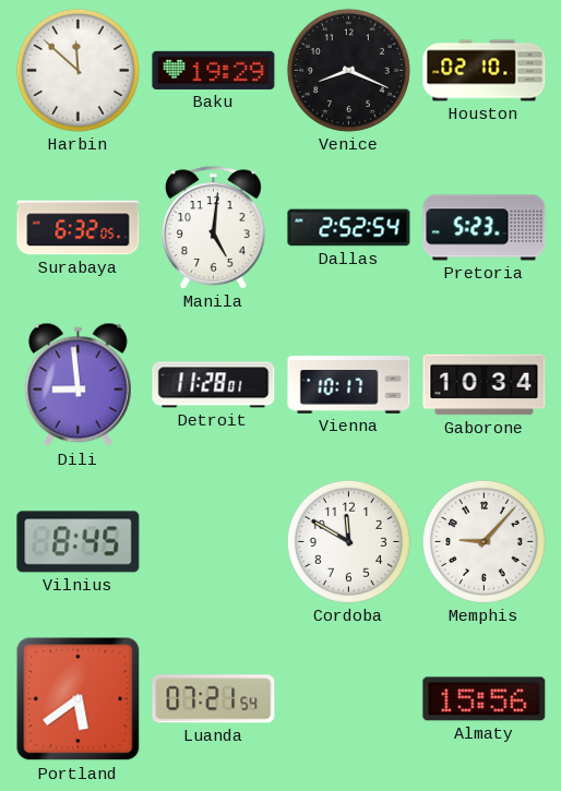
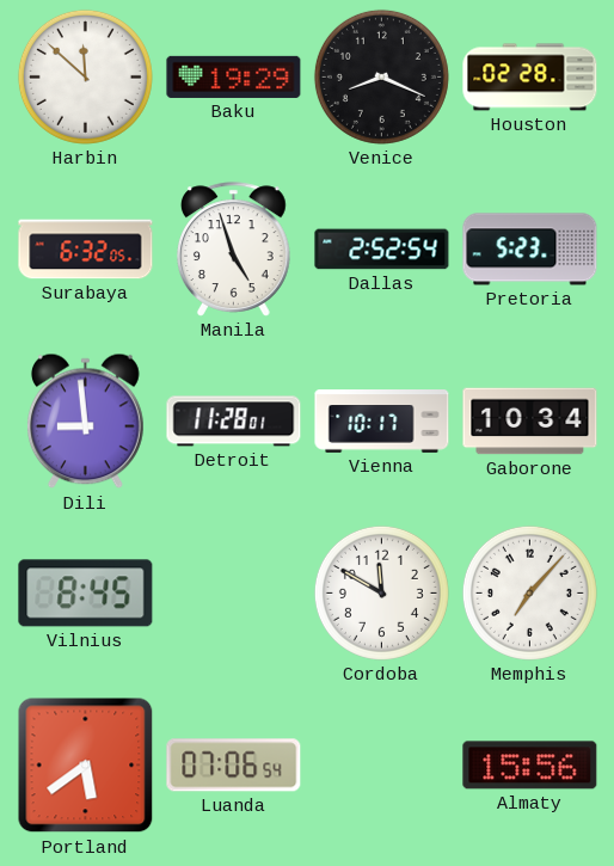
Houston: 02:10 -> 02:28 (530, 78)
Manila: 5:01 -> 4:57 (234, 250)
Memphis: 9:07 -> 7:07 (529, 592)
Luanda: 07:21 -> 07:06 (234, 766)
